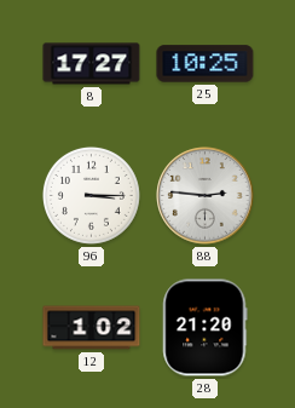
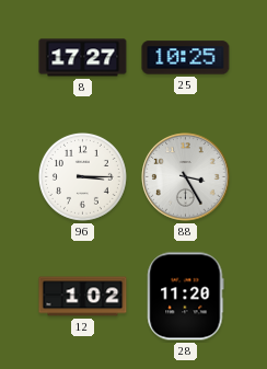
88: 2:46 -> 3:25 (186, 177)
28: 21:20 -> 11:20 (186, 297)
